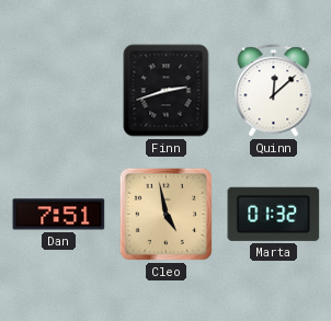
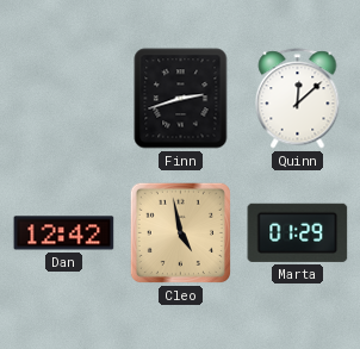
Dan: 7:51 -> 12:42 (64, 233)
Marta: 01:32 -> 01:29 (298, 232)
